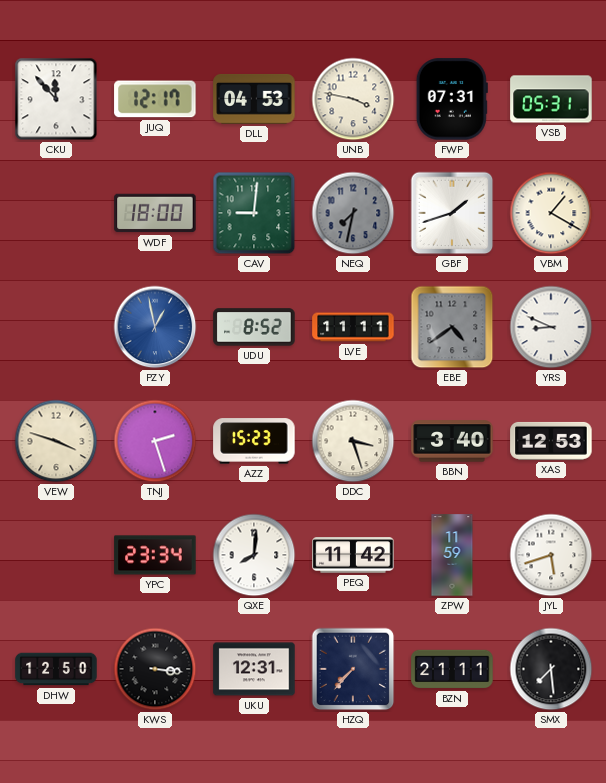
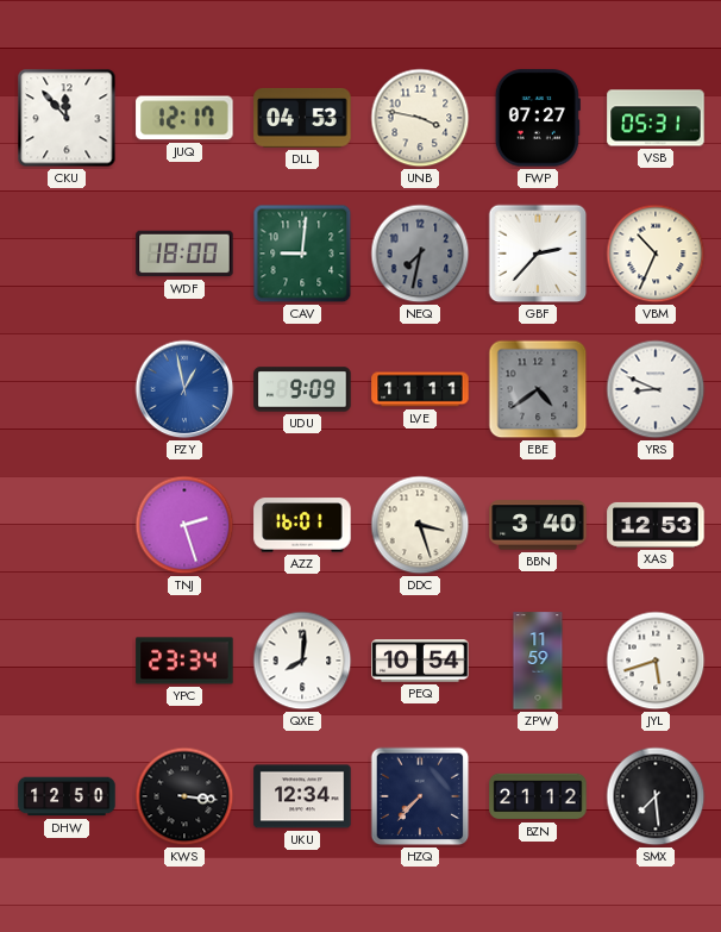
FWP: 07:31 -> 07:27 (538, 118)
GBF: 1:42 -> 2:37 (538, 254)
VBM: 1:20 -> 10:34 (656, 254)
UDU: 8:52 -> 9:09 (302, 389)
VEW: 3:48 -> none (56, 441)
AZZ: 15:23 -> 16:01 (302, 525)
PEQ: 11:42 -> 10:54 (420, 661)
UKU: 12:31 -> 12:34 (302, 796)
BZN: 21:11 -> 21:12 (538, 796)
